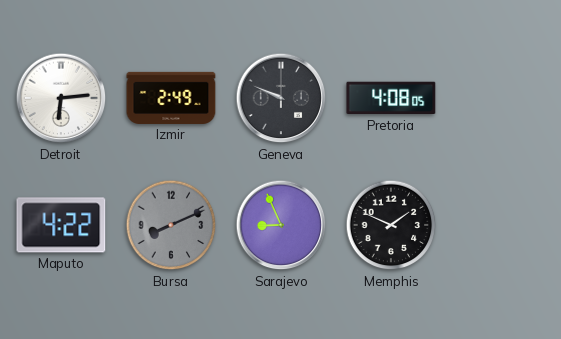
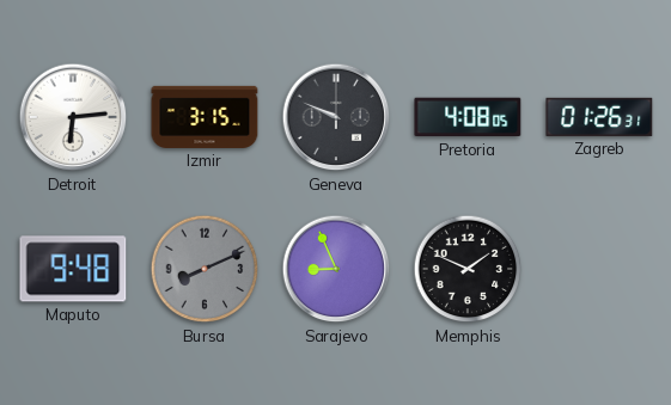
Izmir: 2:49 -> 3:15 (205, 117)
Zagreb: none -> 01:26 (599, 117)
Maputo: 4:22 -> 9:48 (73, 269)
